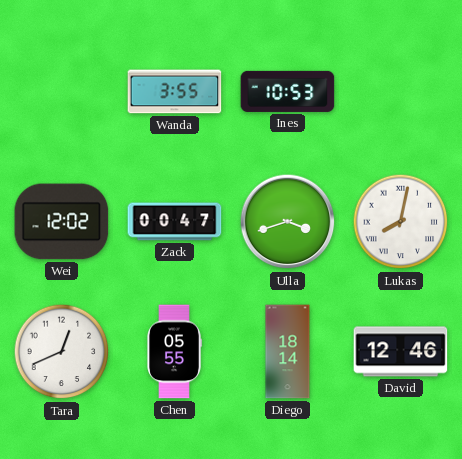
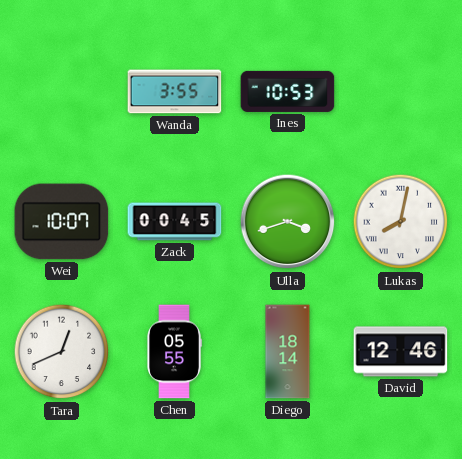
Wei: 12:02 -> 10:07 (62, 222)
Zack: 00:47 -> 00:45 (175, 222)
